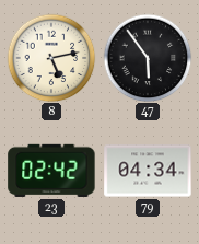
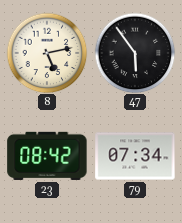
23: 02:42 -> 08:42 (47, 156)
79: 04:34 -> 07:34 (135, 156)
